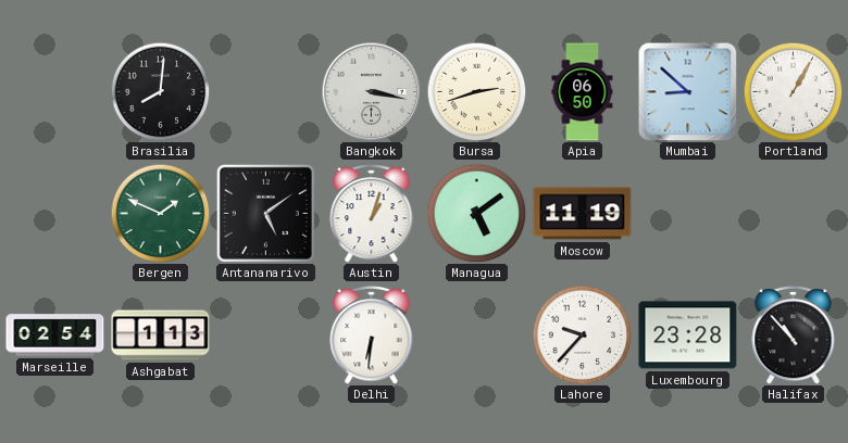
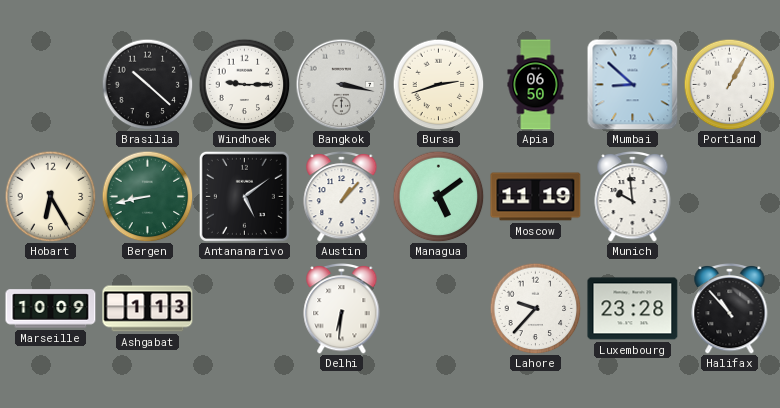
Brasilia: 8:01 -> 10:22 (147, 84)
Windhoek: none -> 9:15 (244, 84)
Hobart: none -> 6:25 (50, 196)
Bergen: 1:49 -> 8:43 (147, 196)
Austin: 1:03 -> 1:07 (342, 197)
Munich: none -> 9:59 (633, 197)
Marseille: 02:54 -> 10:09 (51, 309)
